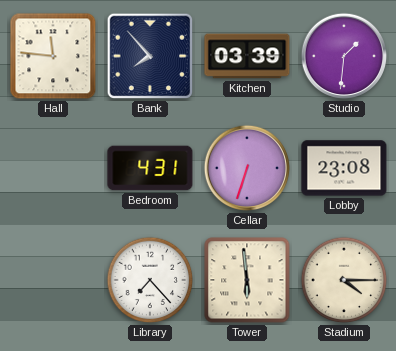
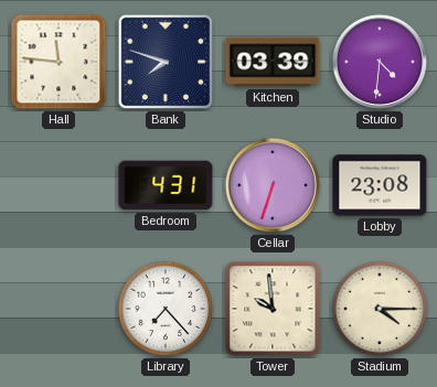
Bank: 7:53 -> 7:48 (166, 62)
Studio: 1:31 -> 4:31 (380, 62)
Tower: 5:59 -> 9:59 (273, 309)
